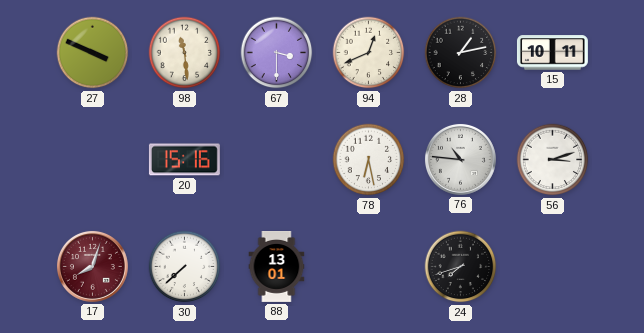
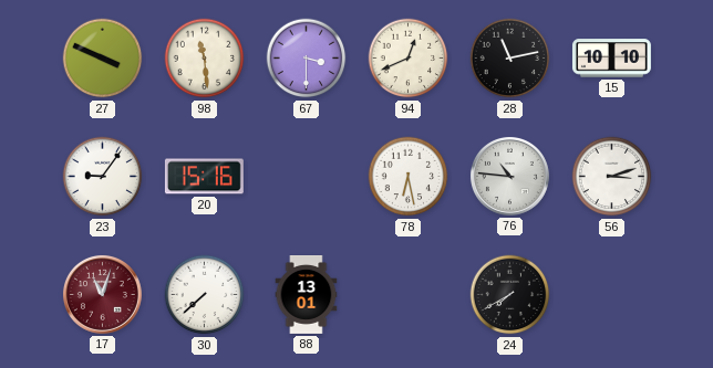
28: 1:13 -> 11:13 (510, 59)
15: 10:11 -> 10:10 (611, 59)
23: none -> 9:06 (103, 177)
17: 8:03 -> 11:03 (102, 294)
24: 7:42 -> 7:40 (510, 295)
